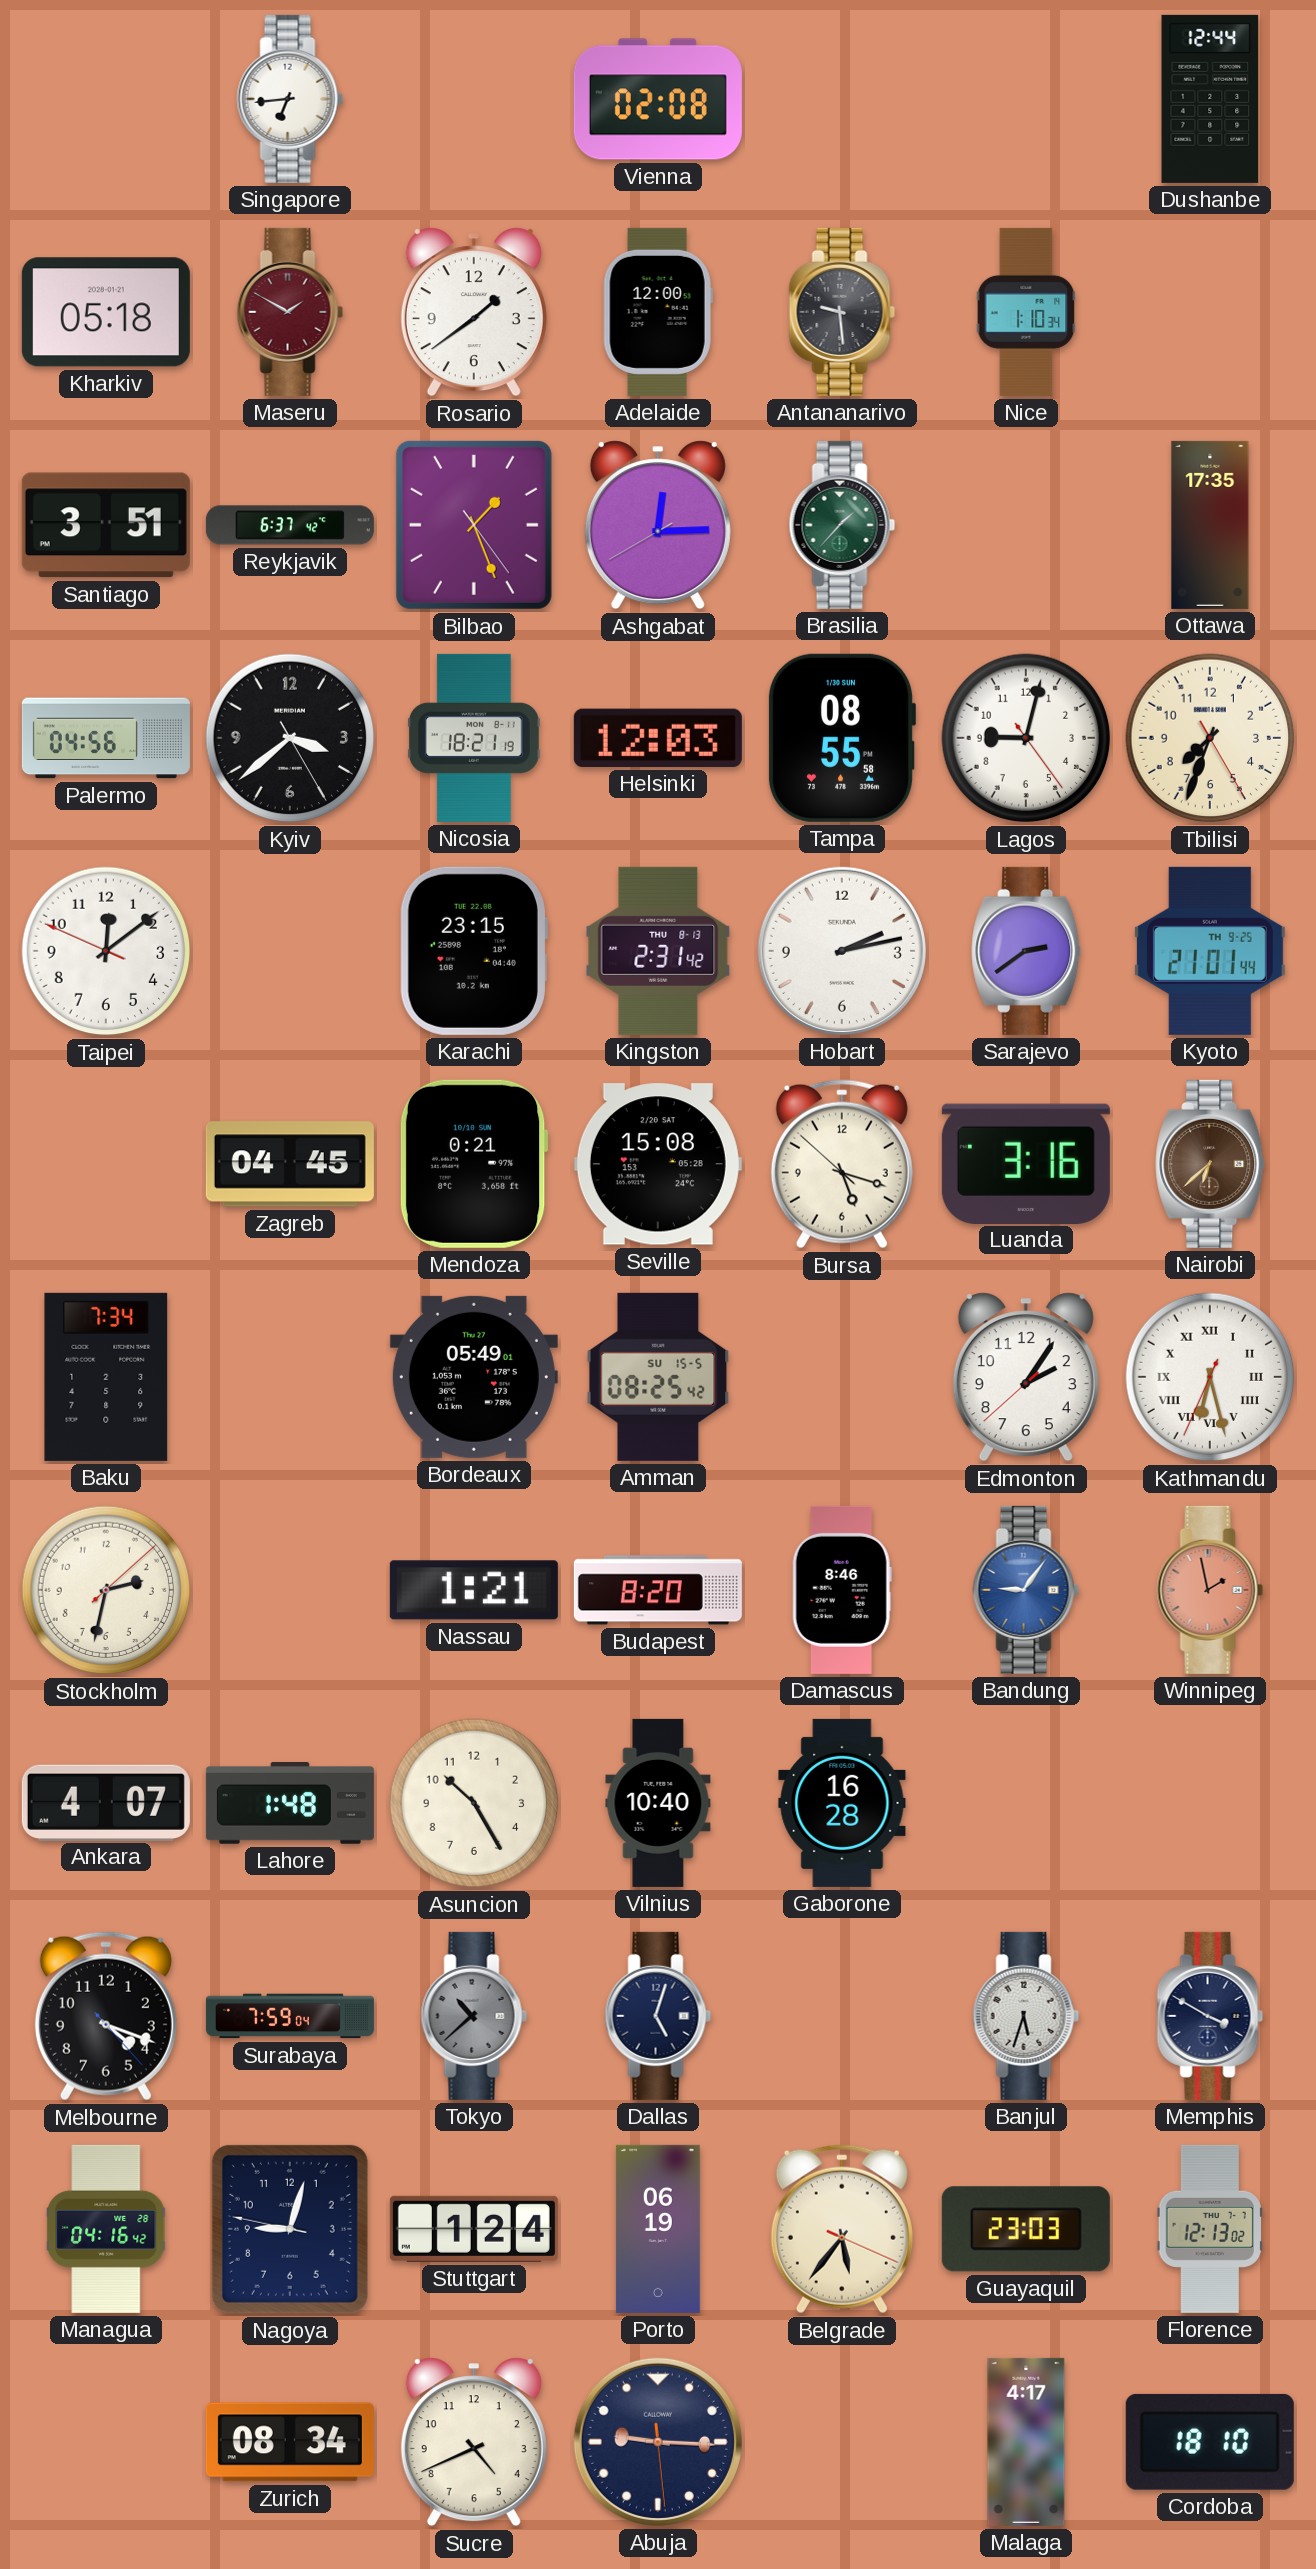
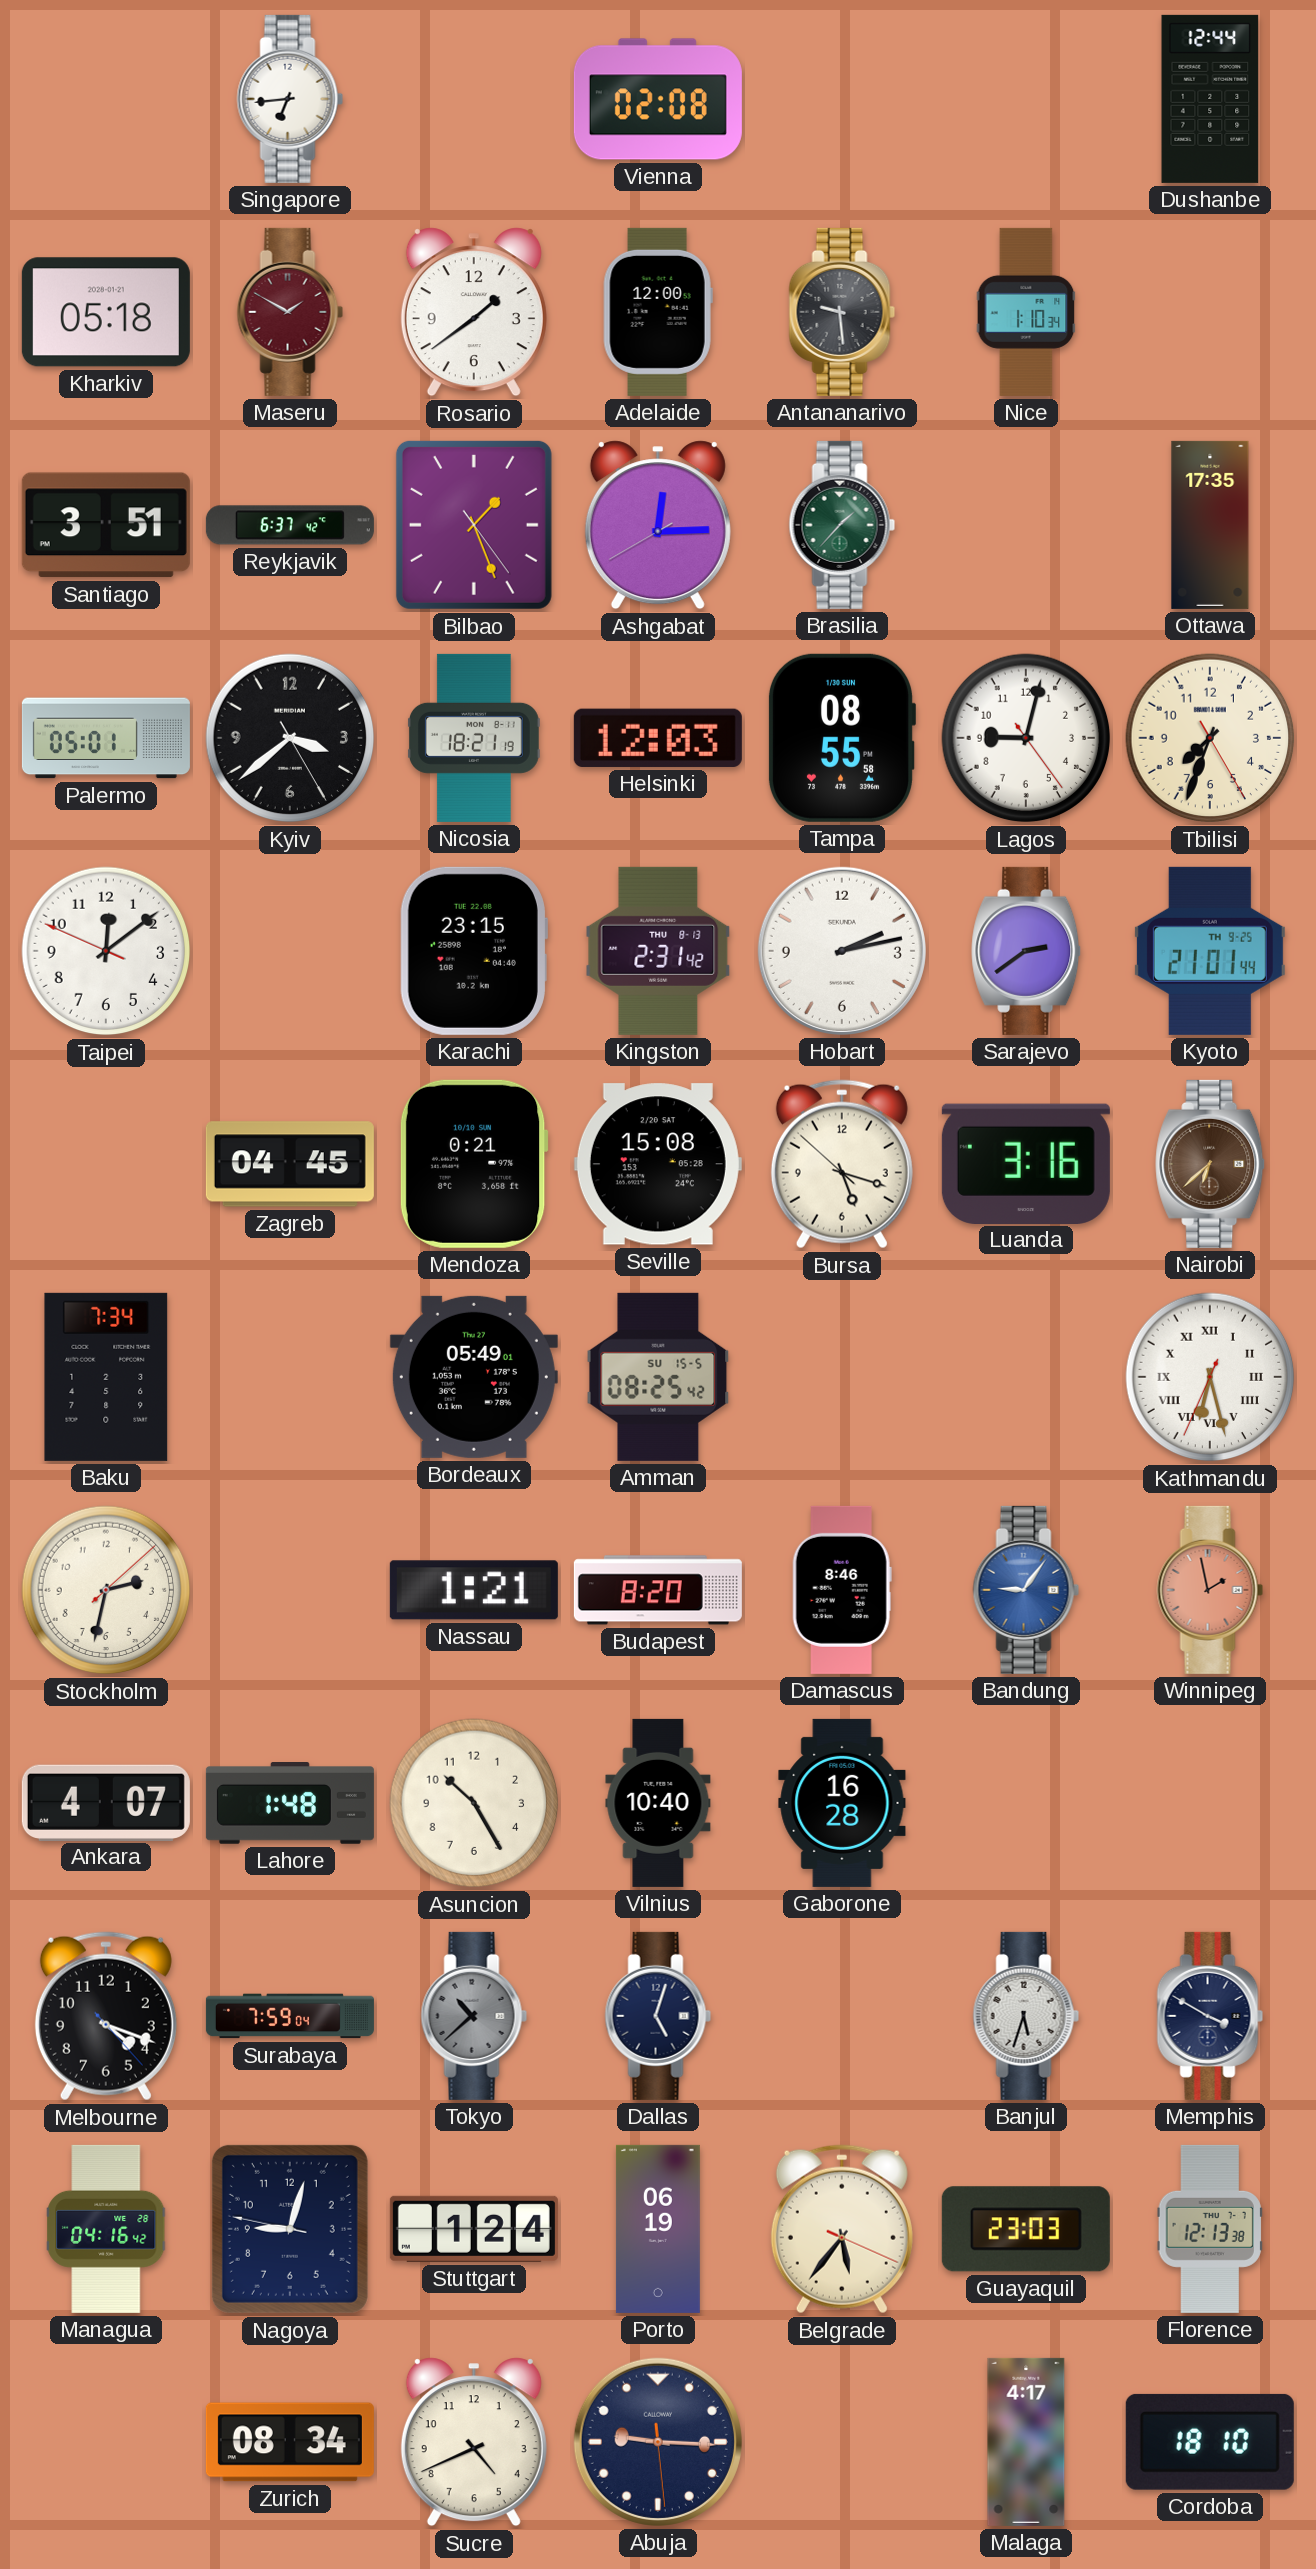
Palermo: 04:56 -> 05:01 (106, 738)
Edmonton: 2:05 -> none (1026, 1377)
Florence: 12:13:02 -> 12:13:38 (1210, 2229)
